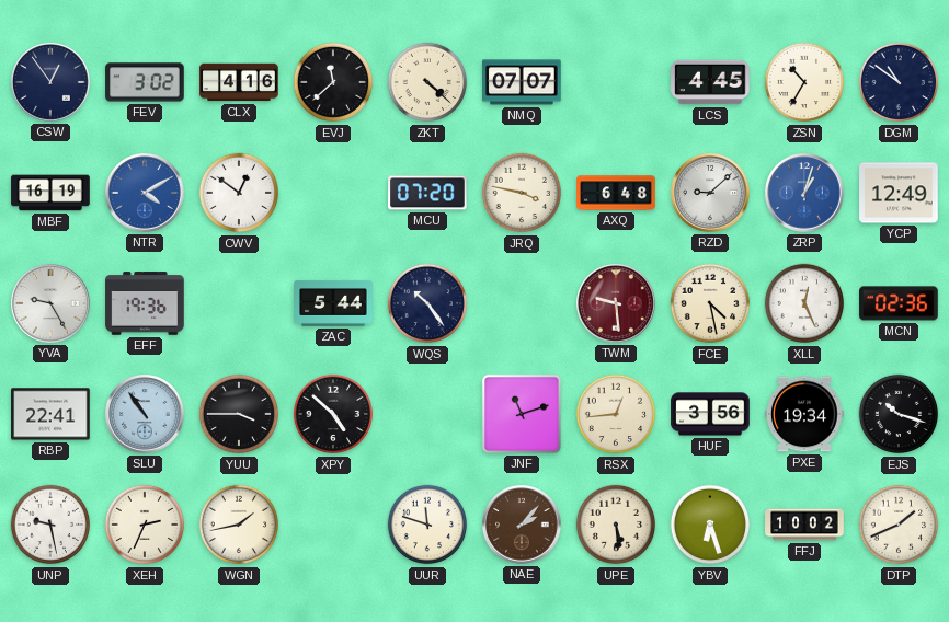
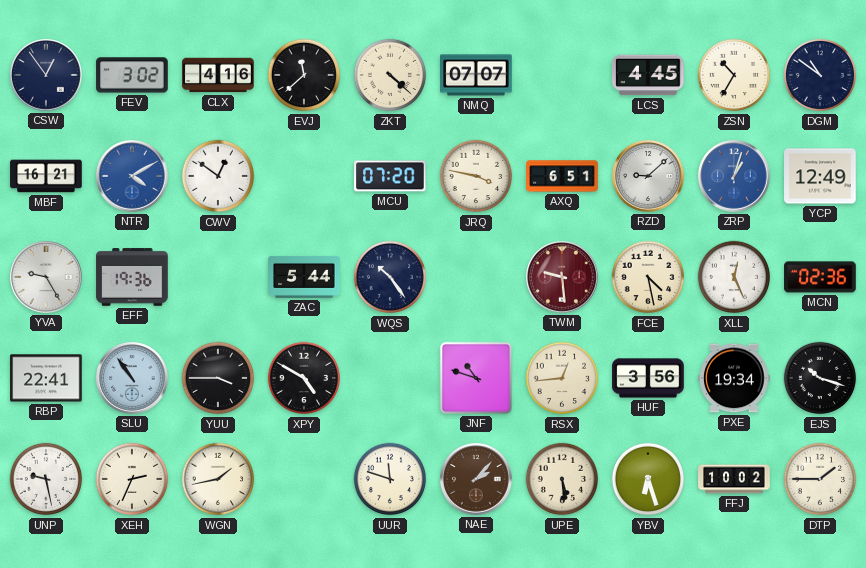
MBF: 16:19 -> 16:21 (46, 176)
AXQ: 6:48 -> 6:51 (562, 176)
XPY: 4:52 -> 4:50 (304, 378)
JNF: 11:12 -> 10:48 (476, 378)
DTP: 1:41 -> 1:45 (820, 479)
